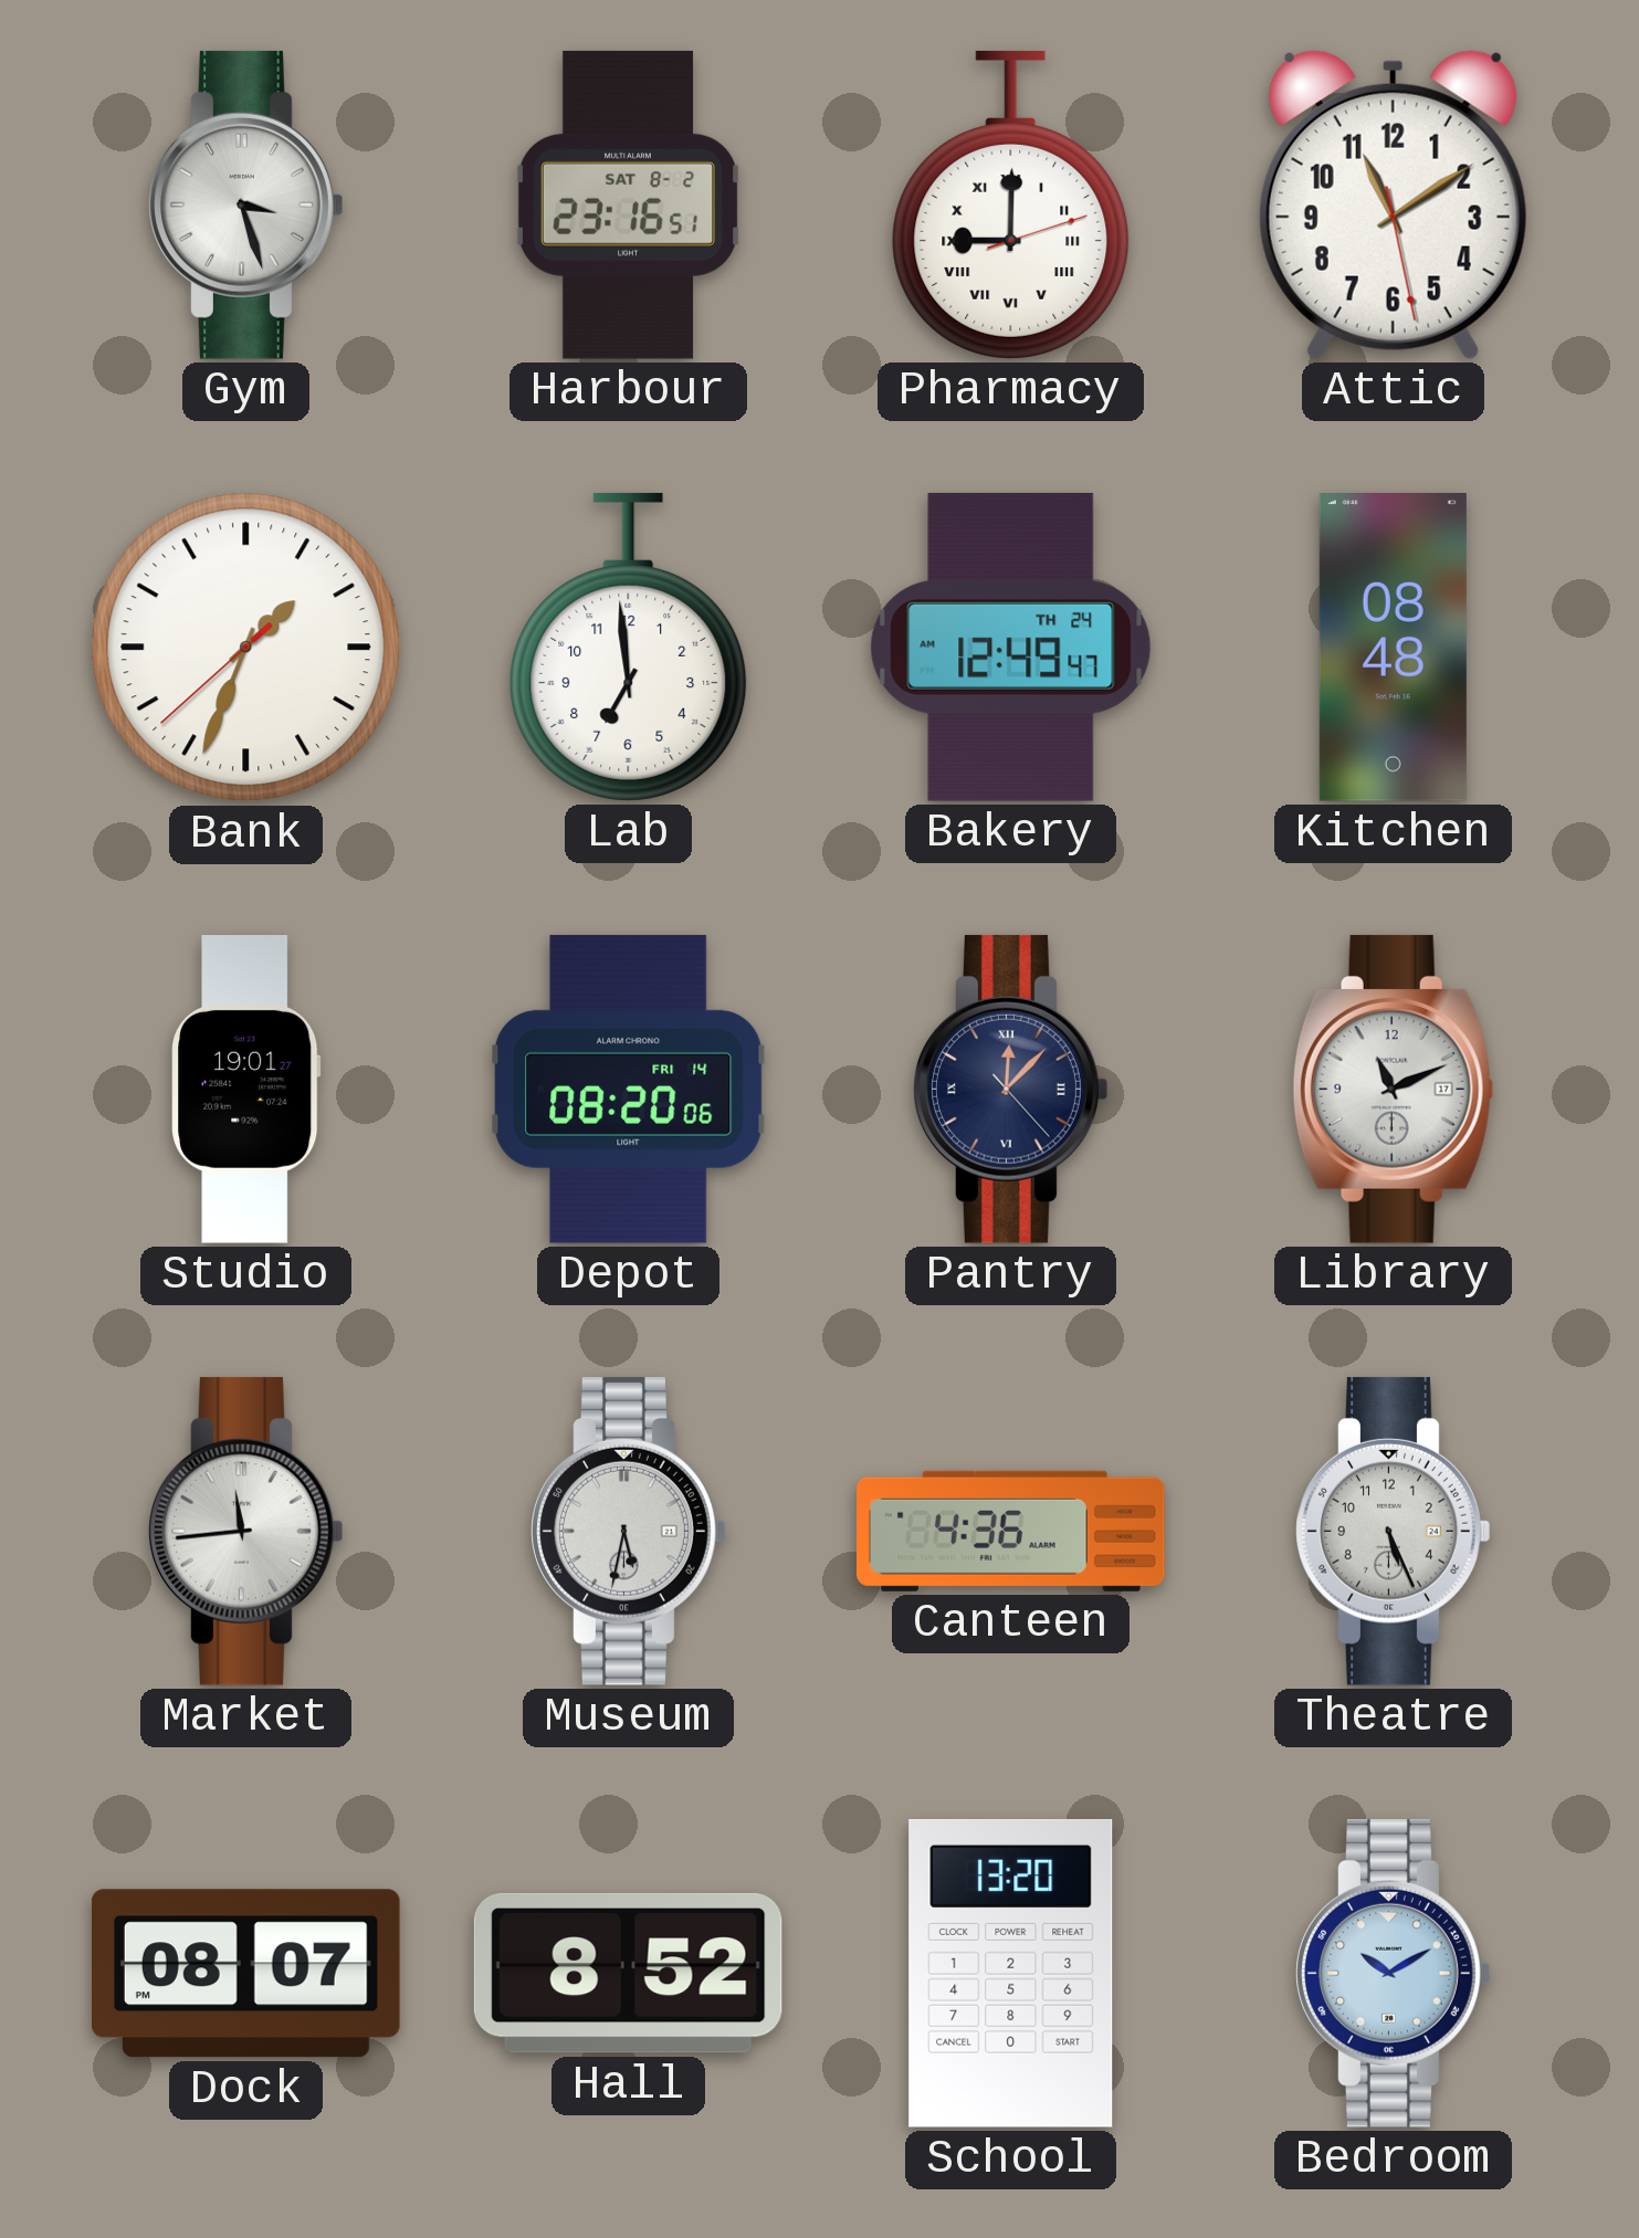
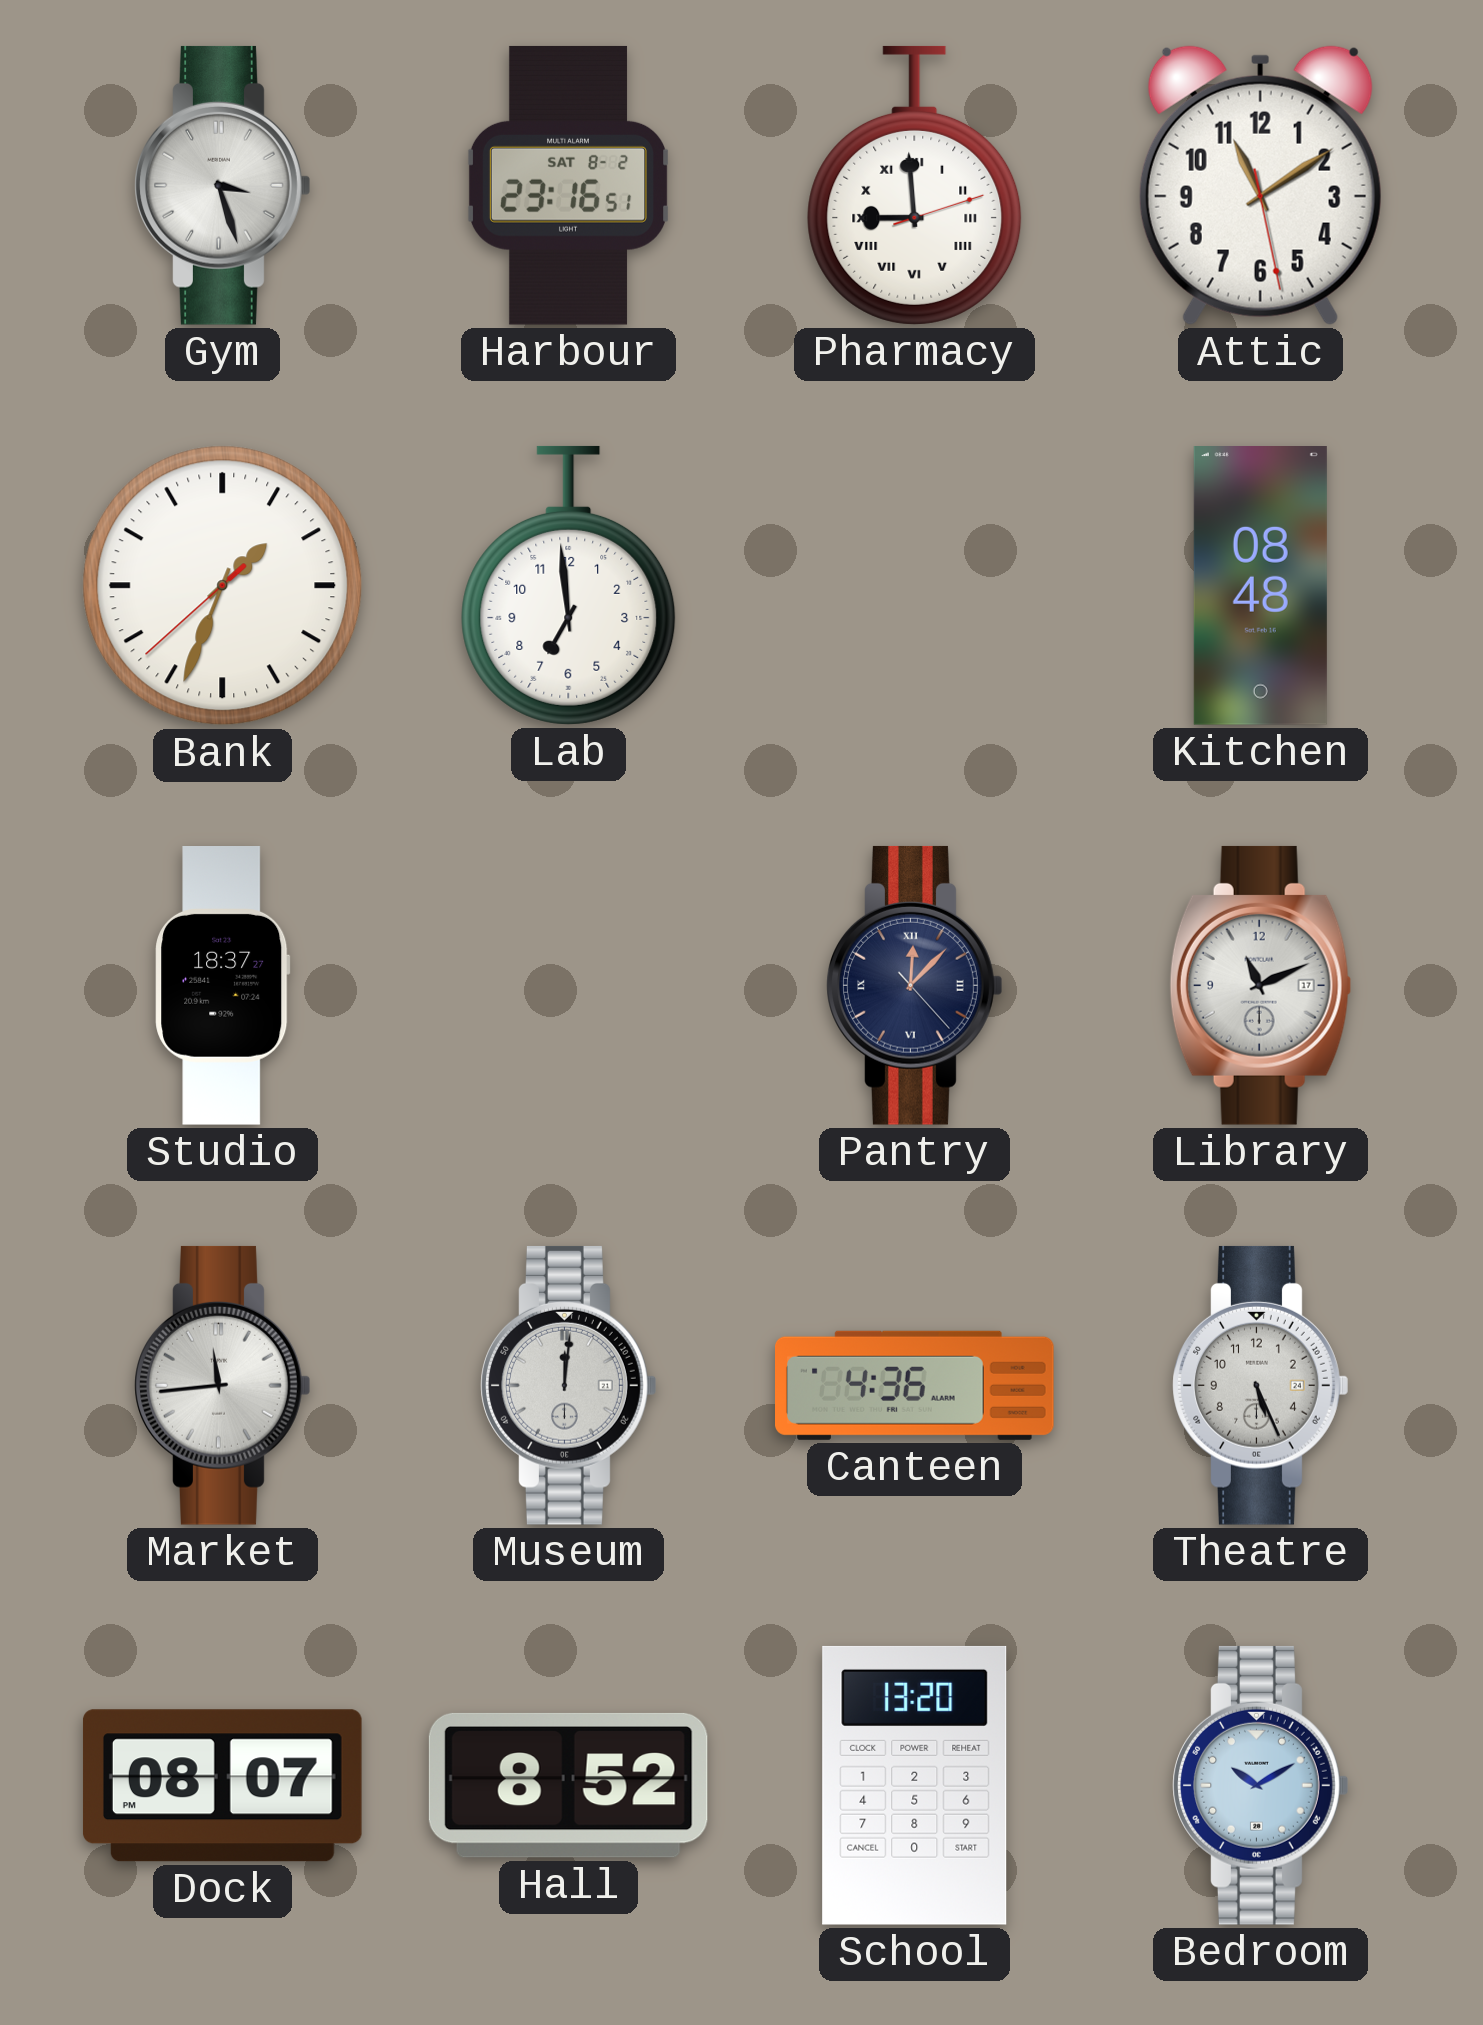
Pharmacy: 9:00 -> 8:59 (915, 185)
Bakery: 12:49 -> none (1011, 647)
Studio: 19:01 -> 18:37 (223, 986)
Depot: 08:20 -> none (629, 1089)
Museum: 5:32 -> 12:01 (569, 1385)
